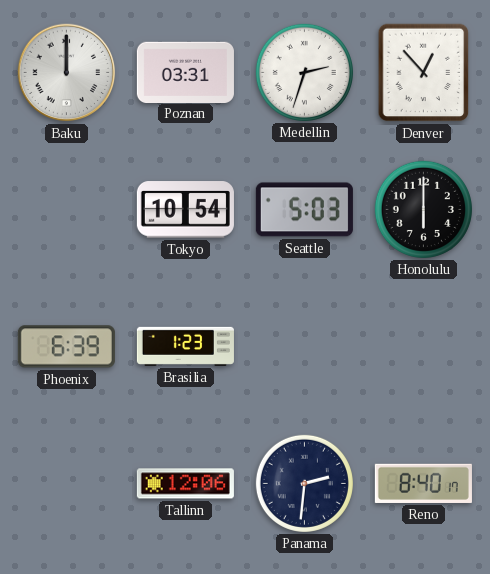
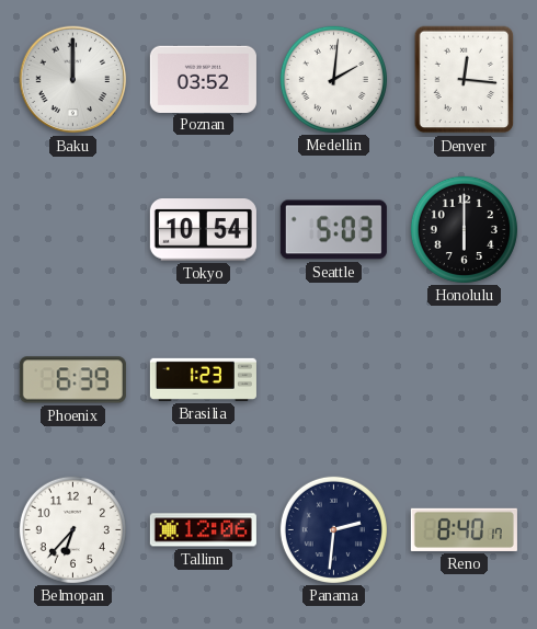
Poznan: 03:31 -> 03:52 (203, 79)
Medellin: 2:33 -> 2:01 (333, 79)
Denver: 12:53 -> 12:16 (465, 80)
Belmopan: none -> 6:37 (72, 529)
